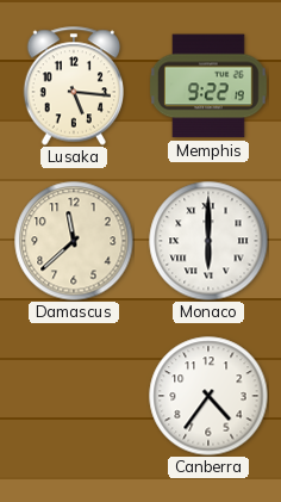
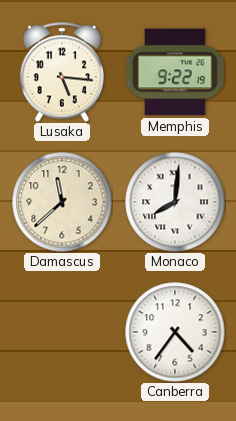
Monaco: 6:00 -> 8:01 (175, 202)
